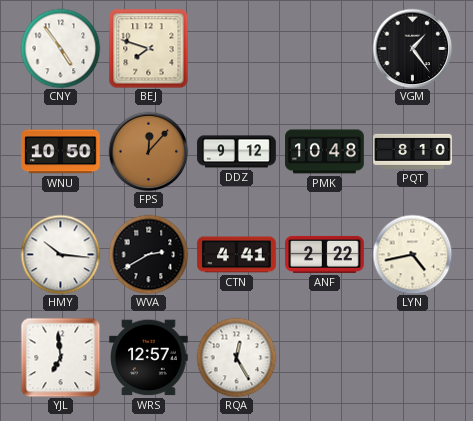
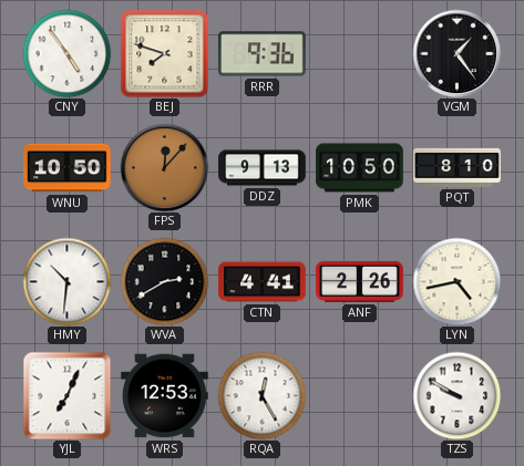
RRR: none -> 9:36 (263, 54)
DDZ: 9:12 -> 9:13 (263, 168)
PMK: 10:48 -> 10:50 (360, 168)
HMY: 10:16 -> 10:31 (66, 281)
ANF: 2:22 -> 2:26 (360, 281)
YJL: 6:59 -> 7:04 (66, 395)
WRS: 12:57 -> 12:53 (165, 396)
TZS: none -> 9:50 (456, 395)
